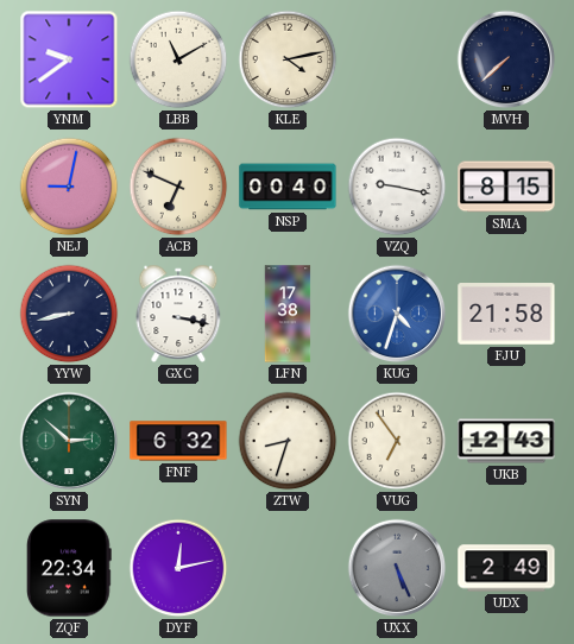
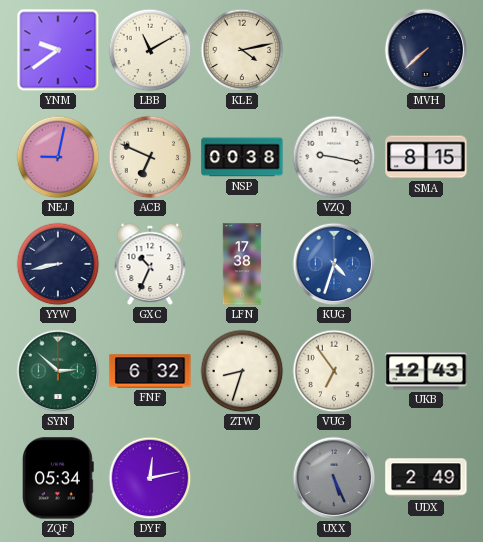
NSP: 00:40 -> 00:38 (242, 157)
GXC: 3:17 -> 10:34 (150, 264)
FJU: 21:58 -> none (506, 314)
ZQF: 22:34 -> 05:34 (58, 478)
